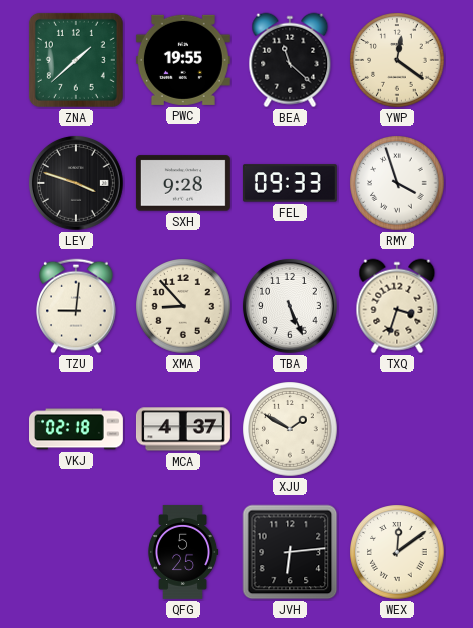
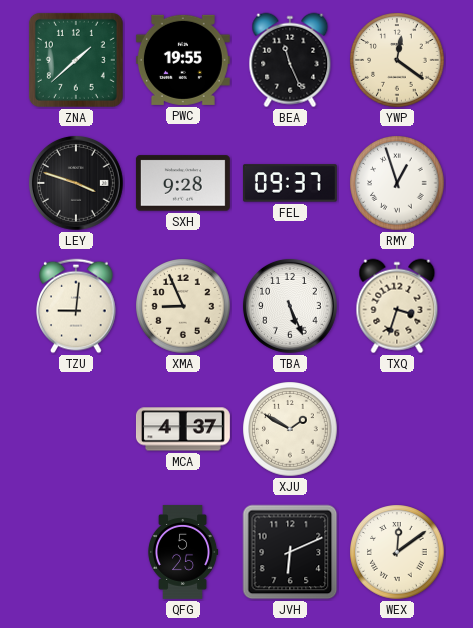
BEA: 11:22 -> 11:26 (290, 60)
FEL: 09:33 -> 09:37 (290, 183)
RMY: 3:57 -> 12:57 (397, 183)
XMA: 8:53 -> 8:56 (183, 306)
VKJ: 02:18 -> none (77, 429)
JVH: 6:14 -> 6:11 (290, 552)
